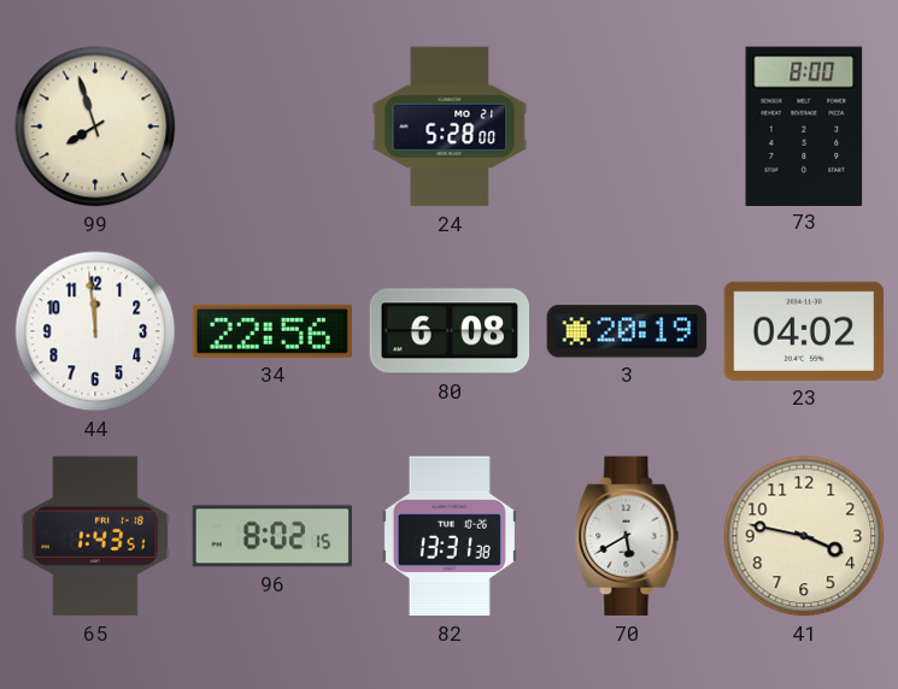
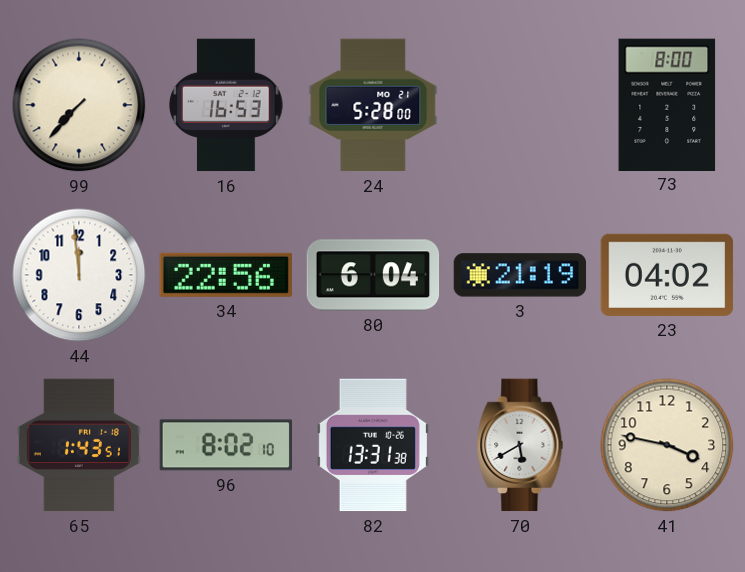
99: 7:57 -> 7:37 (79, 105)
16: none -> 16:53 (227, 105)
80: 6:08 -> 6:04 (373, 275)
3: 20:19 -> 21:19 (520, 275)
96: 8:02:15 -> 8:02:10 (226, 445)
